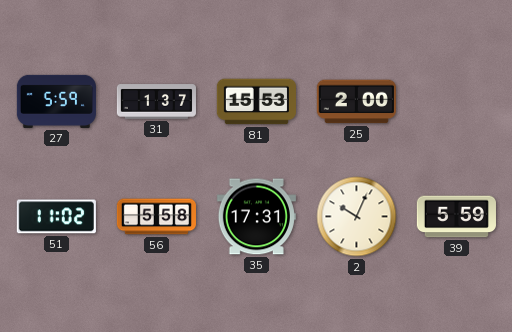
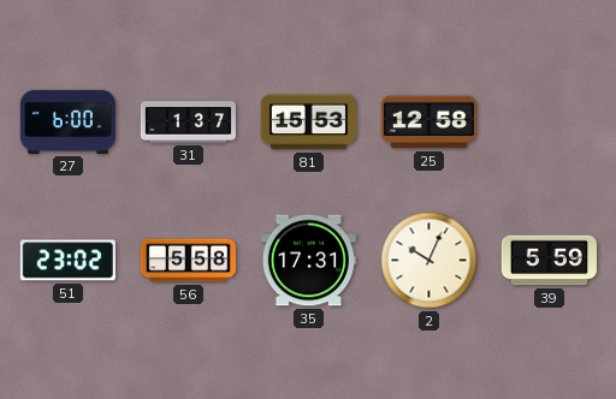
27: 5:59 -> 6:00 (67, 121)
25: 2:00 -> 12:58 (428, 123)
51: 11:02 -> 23:02 (67, 261)
